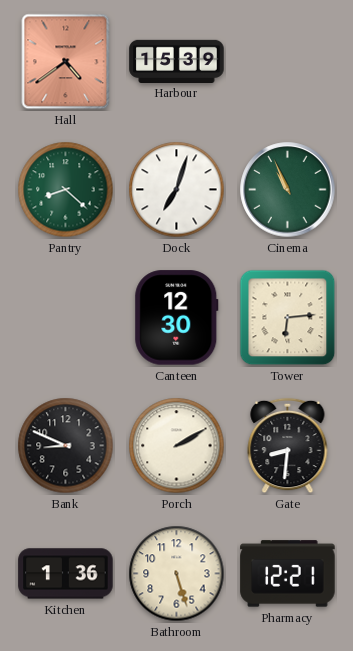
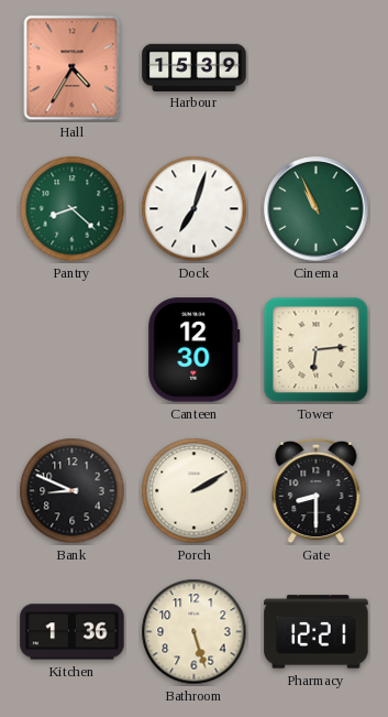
Hall: 4:39 -> 4:35 (73, 68)
Gate: 8:31 -> 8:30 (317, 491)
